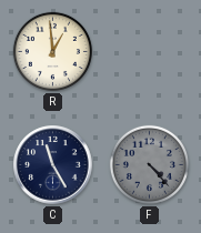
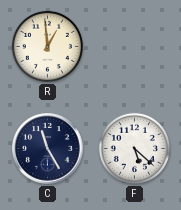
F: 4:23 -> 5:22 (134, 148)
F dial: grey -> white (134, 148)
